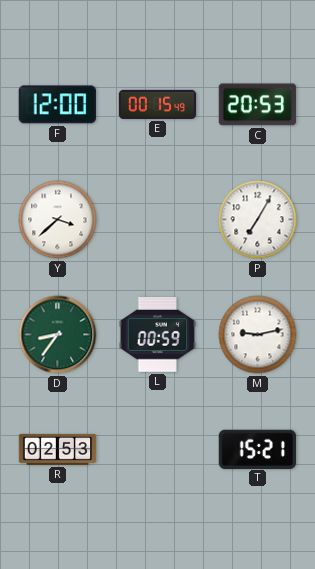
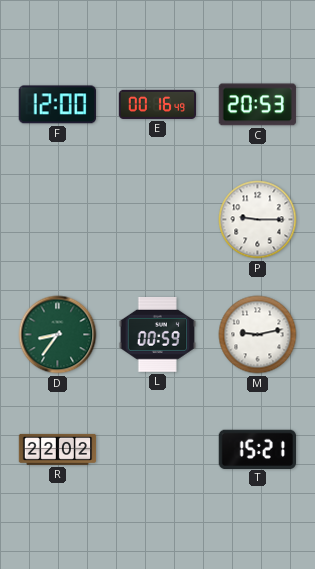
E: 00:15 -> 00:16 (158, 104)
Y: 3:38 -> none (58, 220)
P: 7:05 -> 9:15 (258, 220)
R: 02:53 -> 22:02 (58, 449)
